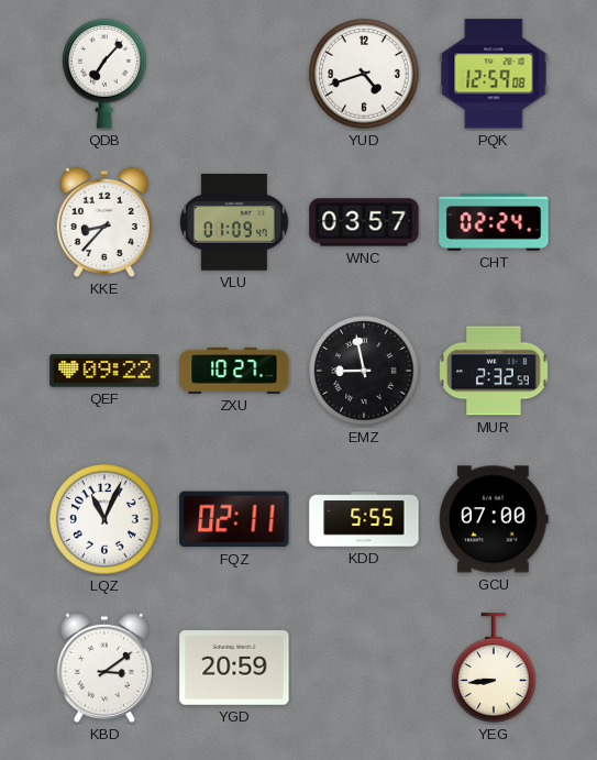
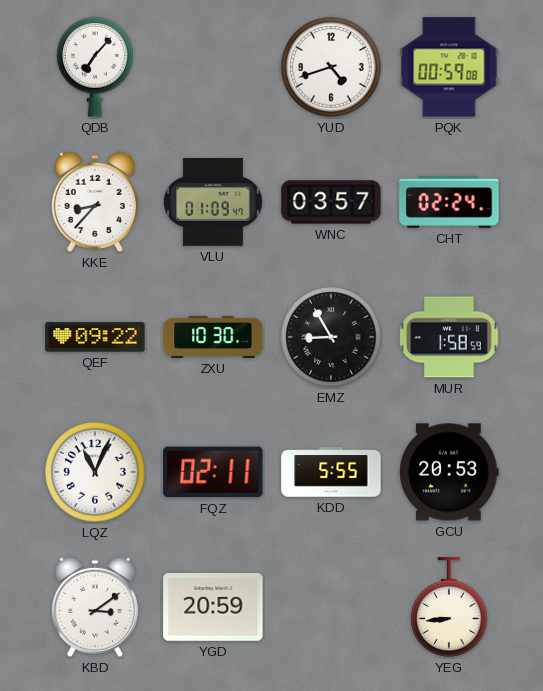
PQK: 12:59 -> 00:59 (449, 67)
ZXU: 10:27 -> 10:30 (213, 337)
EMZ: 8:58 -> 8:55 (331, 337)
MUR: 2:32 -> 1:58 (449, 337)
GCU: 07:00 -> 20:53 (449, 472)
